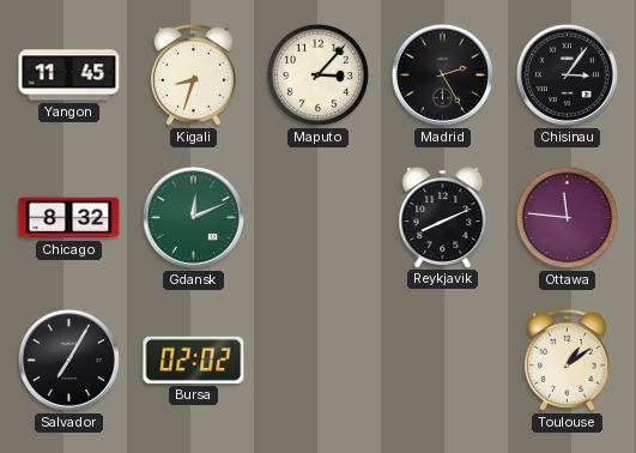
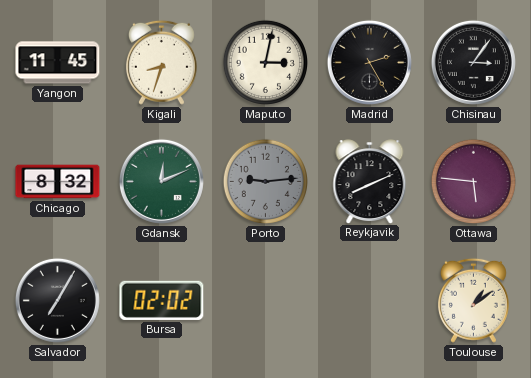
Maputo: 3:07 -> 3:02 (265, 62)
Porto: none -> 9:14 (265, 181)
Ottawa: 11:46 -> 5:46 (473, 181)
